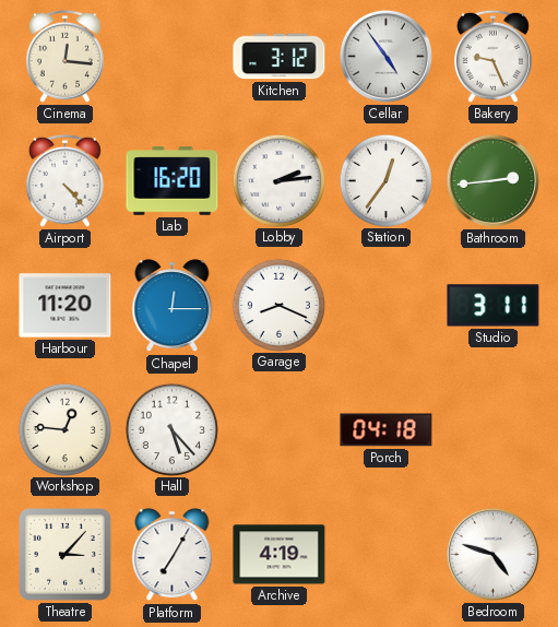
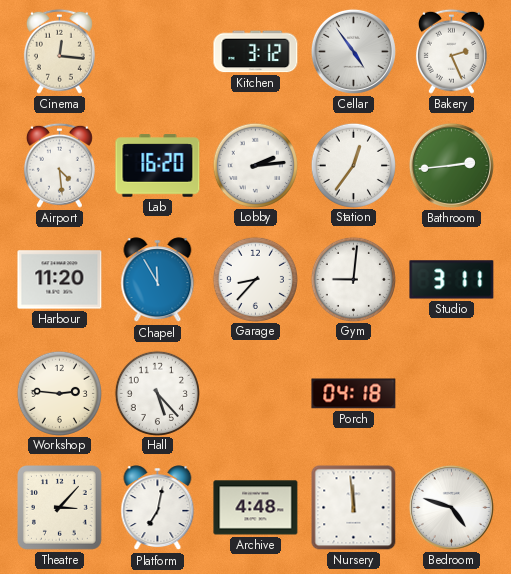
Bakery: 9:26 -> 2:26 (451, 51)
Airport: 4:23 -> 4:29 (59, 165)
Chapel: 12:15 -> 11:55 (158, 280)
Garage: 8:19 -> 8:37 (255, 279)
Gym: none -> 9:01 (353, 279)
Workshop: 12:46 -> 2:46 (59, 393)
Platform: 7:05 -> 7:02 (158, 508)
Archive: 4:19 -> 4:48 (256, 508)
Nursery: none -> 11:59 (354, 508)
